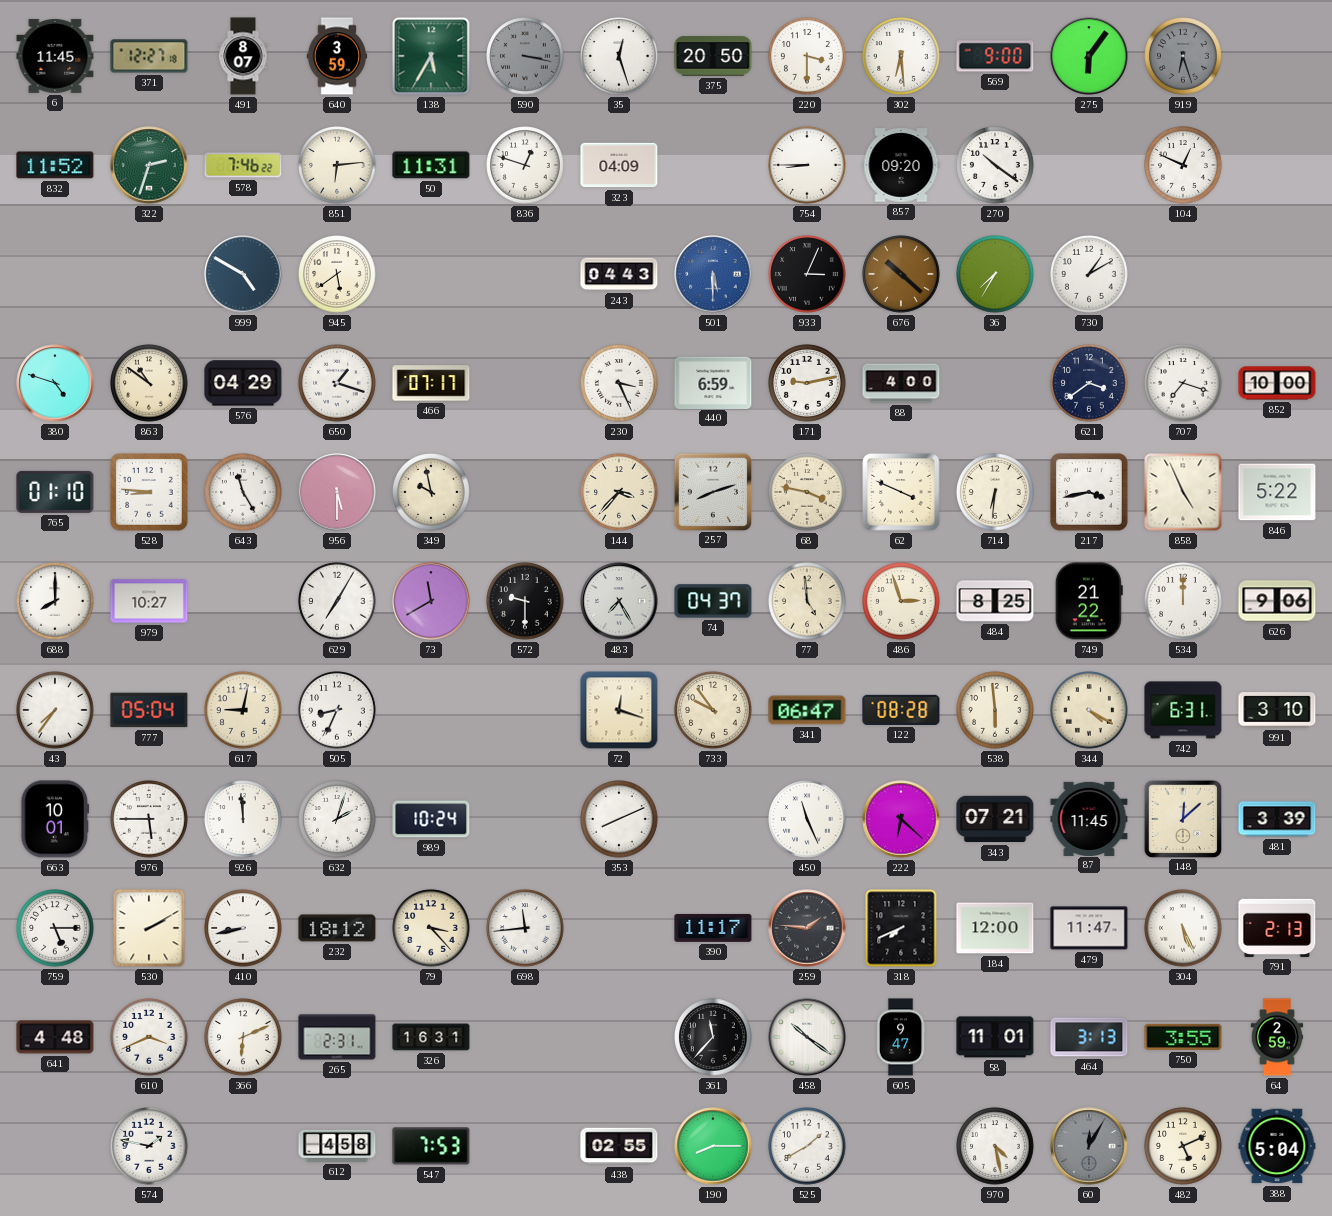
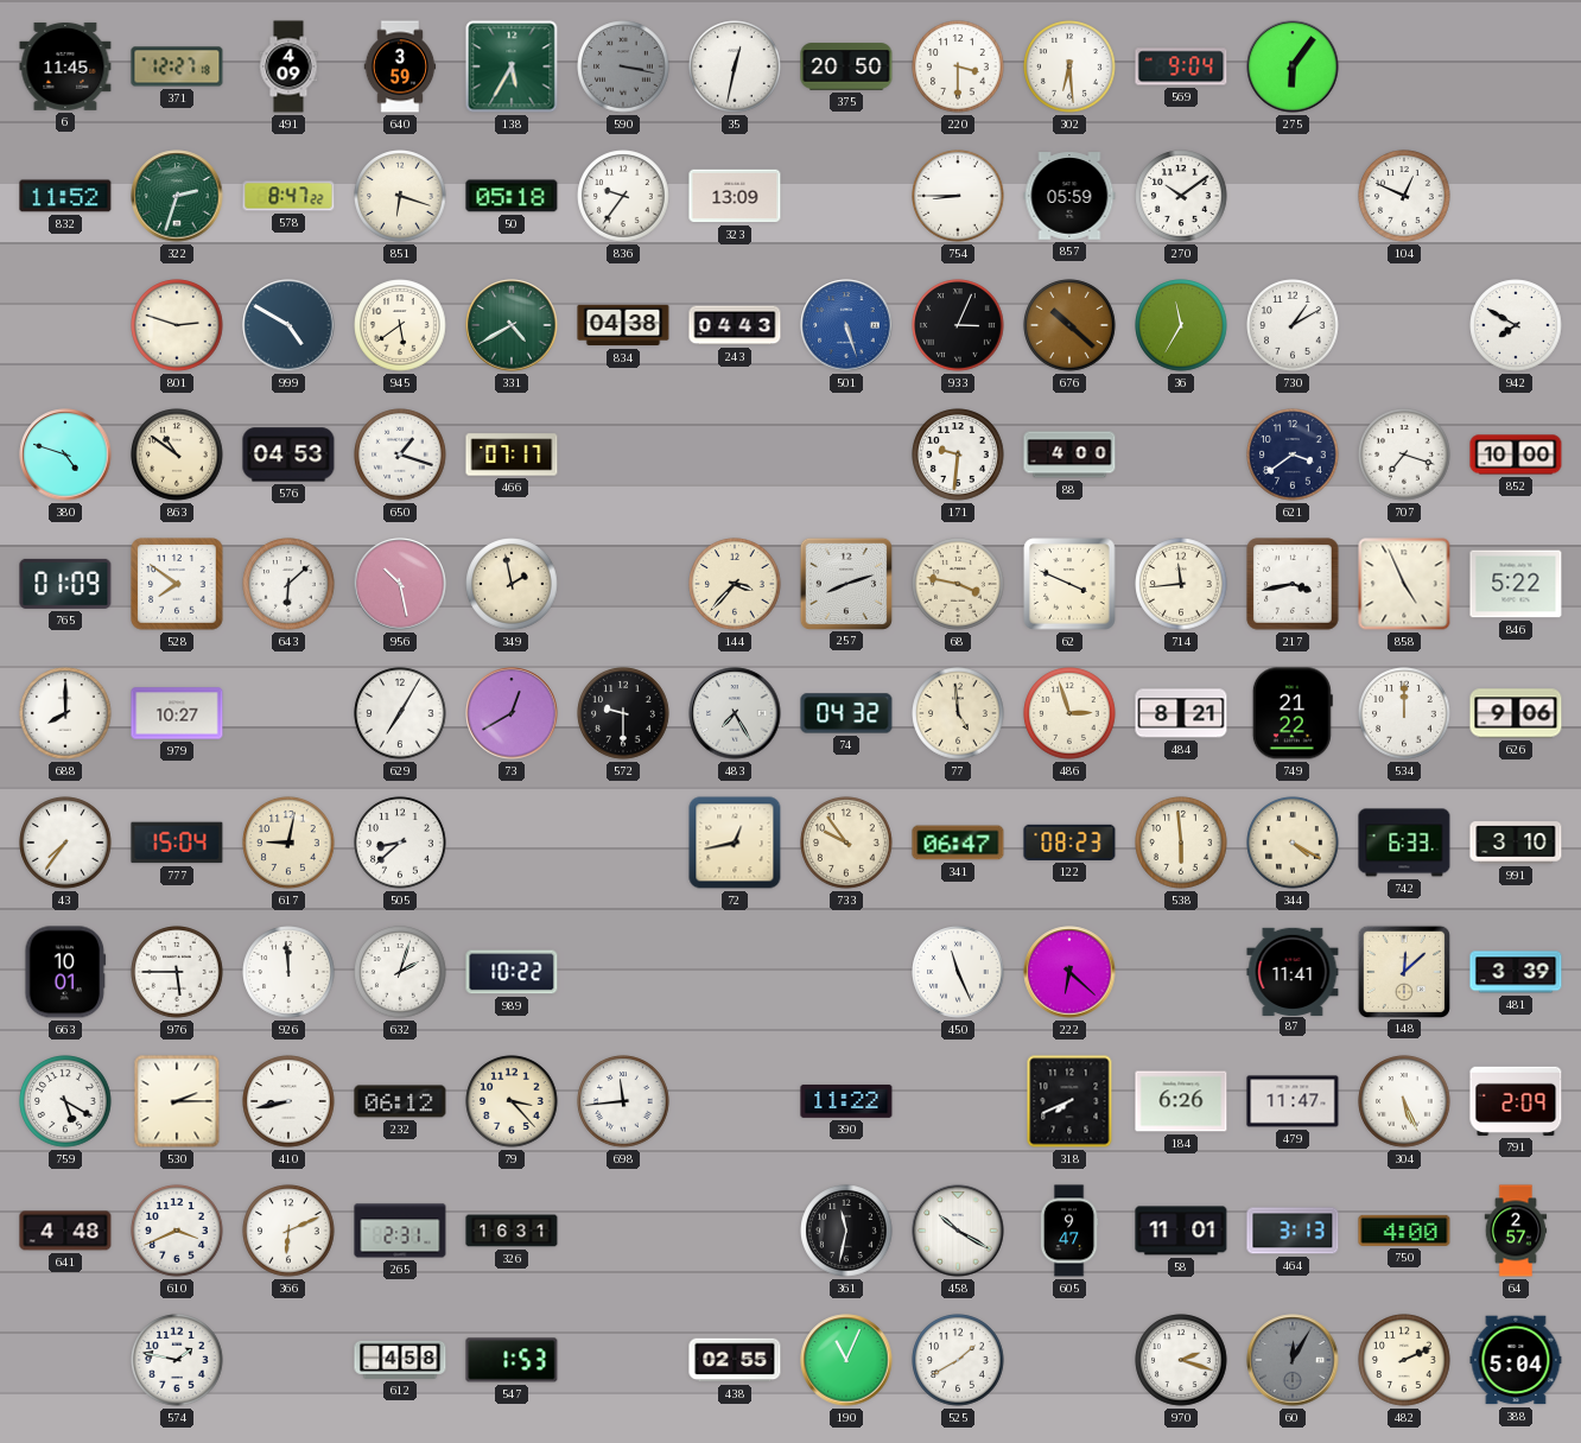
491: 8:07 -> 4:09 (288, 66)
35: 12:27 -> 12:32 (735, 66)
569: 9:00 -> 9:04 (1181, 66)
919: 6:27 -> none (1183, 56)
578: 7:46 -> 8:47 (288, 196)
851: 6:14 -> 6:18 (400, 196)
50: 11:31 -> 05:18 (512, 196)
836: 12:48 -> 9:36 (623, 196)
323: 04:09 -> 13:09 (735, 196)
857: 09:20 -> 05:59 (1069, 196)
270: 10:21 -> 10:09 (1181, 196)
801: none -> 2:48 (177, 325)
331: none -> 4:40 (512, 325)
834: none -> 04:38 (623, 325)
501: 5:30 -> 5:27 (846, 325)
36: 7:35 -> 11:35 (1181, 325)
942: none -> 7:50 (1516, 325)
576: 04:29 -> 04:53 (288, 454)
230: 3:26 -> none (619, 383)
440: 6:59 -> none (713, 382)
171: 9:13 -> 9:31 (958, 454)
765: 01:10 -> 01:09 (65, 584)
528: 8:46 -> 7:51 (177, 584)
643: 11:25 -> 6:08 (288, 584)
956: 5:30 -> 10:28 (400, 584)
349: 9:58 -> 1:58 (512, 584)
714: 6:31 -> 11:44 (1181, 584)
73: 11:40 -> 12:40 (512, 713)
74: 04:37 -> 04:32 (846, 713)
484: 8:25 -> 8:21 (1181, 713)
777: 05:04 -> 15:04 (177, 843)
505: 8:34 -> 8:38 (400, 843)
72: 12:18 -> 12:43 (735, 843)
122: 08:28 -> 08:23 (1069, 843)
742: 6:31 -> 6:33 (1404, 843)
989: 10:24 -> 10:22 (512, 972)
353: 8:11 -> none (619, 819)
343: 07:21 -> none (995, 819)
87: 11:45 -> 11:41 (1293, 971)
759: 5:15 -> 5:20 (65, 1101)
530: 2:10 -> 2:15 (177, 1101)
232: 18:12 -> 06:12 (400, 1101)
390: 11:17 -> 11:22 (846, 1101)
259: 1:46 -> none (807, 928)
184: 12:00 -> 6:26 (1181, 1101)
791: 2:13 -> 2:09 (1516, 1101)
361: 11:37 -> 11:32 (846, 1231)
458: 10:21 -> 10:20 (958, 1231)
750: 3:55 -> 4:00 (1404, 1231)
64: 2:59 -> 2:57 (1516, 1231)
547: 7:53 -> 1:53 (512, 1360)
190: 8:15 -> 11:04 (846, 1360)
970: 4:28 -> 2:18 (1181, 1360)
482: 5:11 -> 2:11 (1404, 1360)
